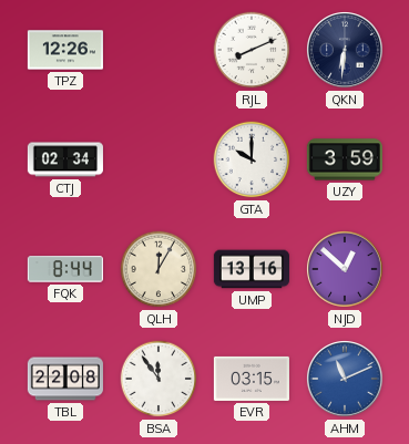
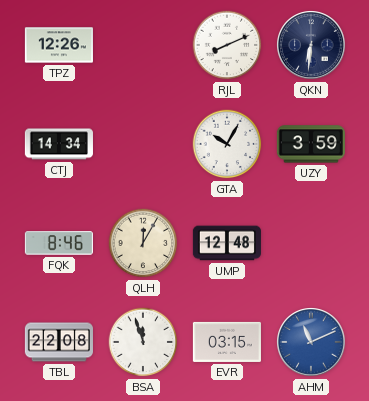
CTJ: 02:34 -> 14:34 (59, 144)
GTA: 10:00 -> 10:05 (227, 144)
FQK: 8:44 -> 8:46 (59, 243)
UMP: 13:16 -> 12:48 (227, 243)
NJD: 12:52 -> none (346, 270)
BSA: 11:54 -> 11:57 (143, 342)
